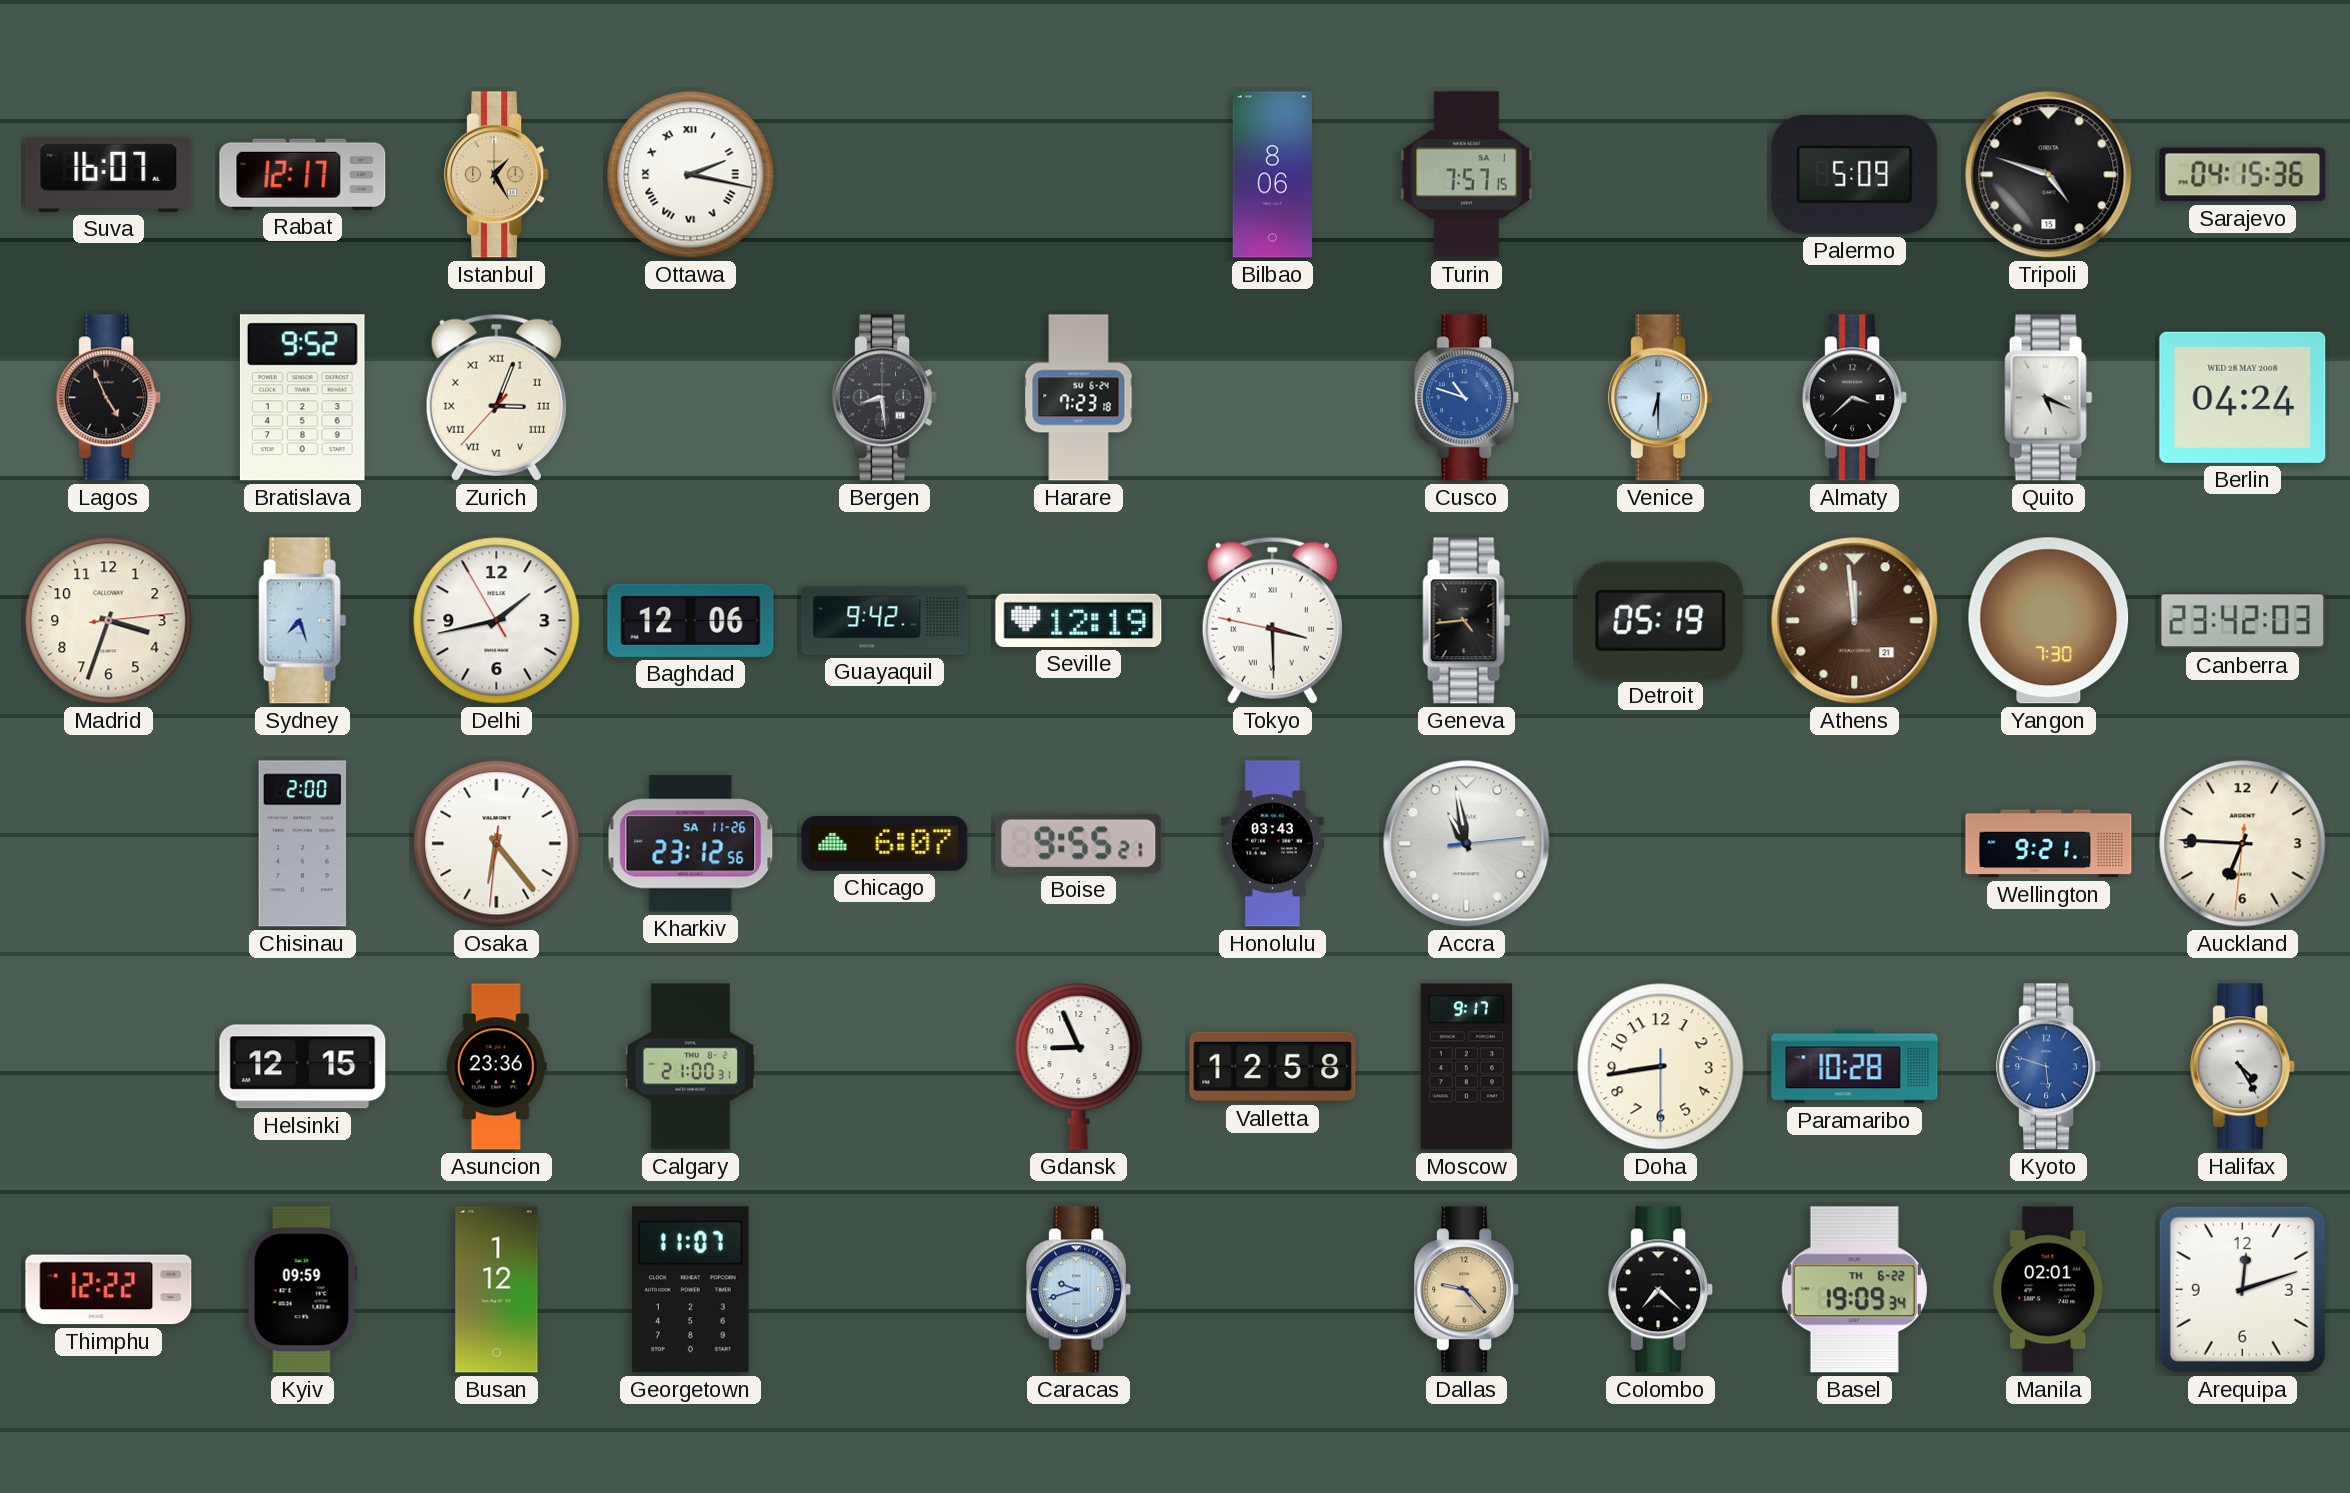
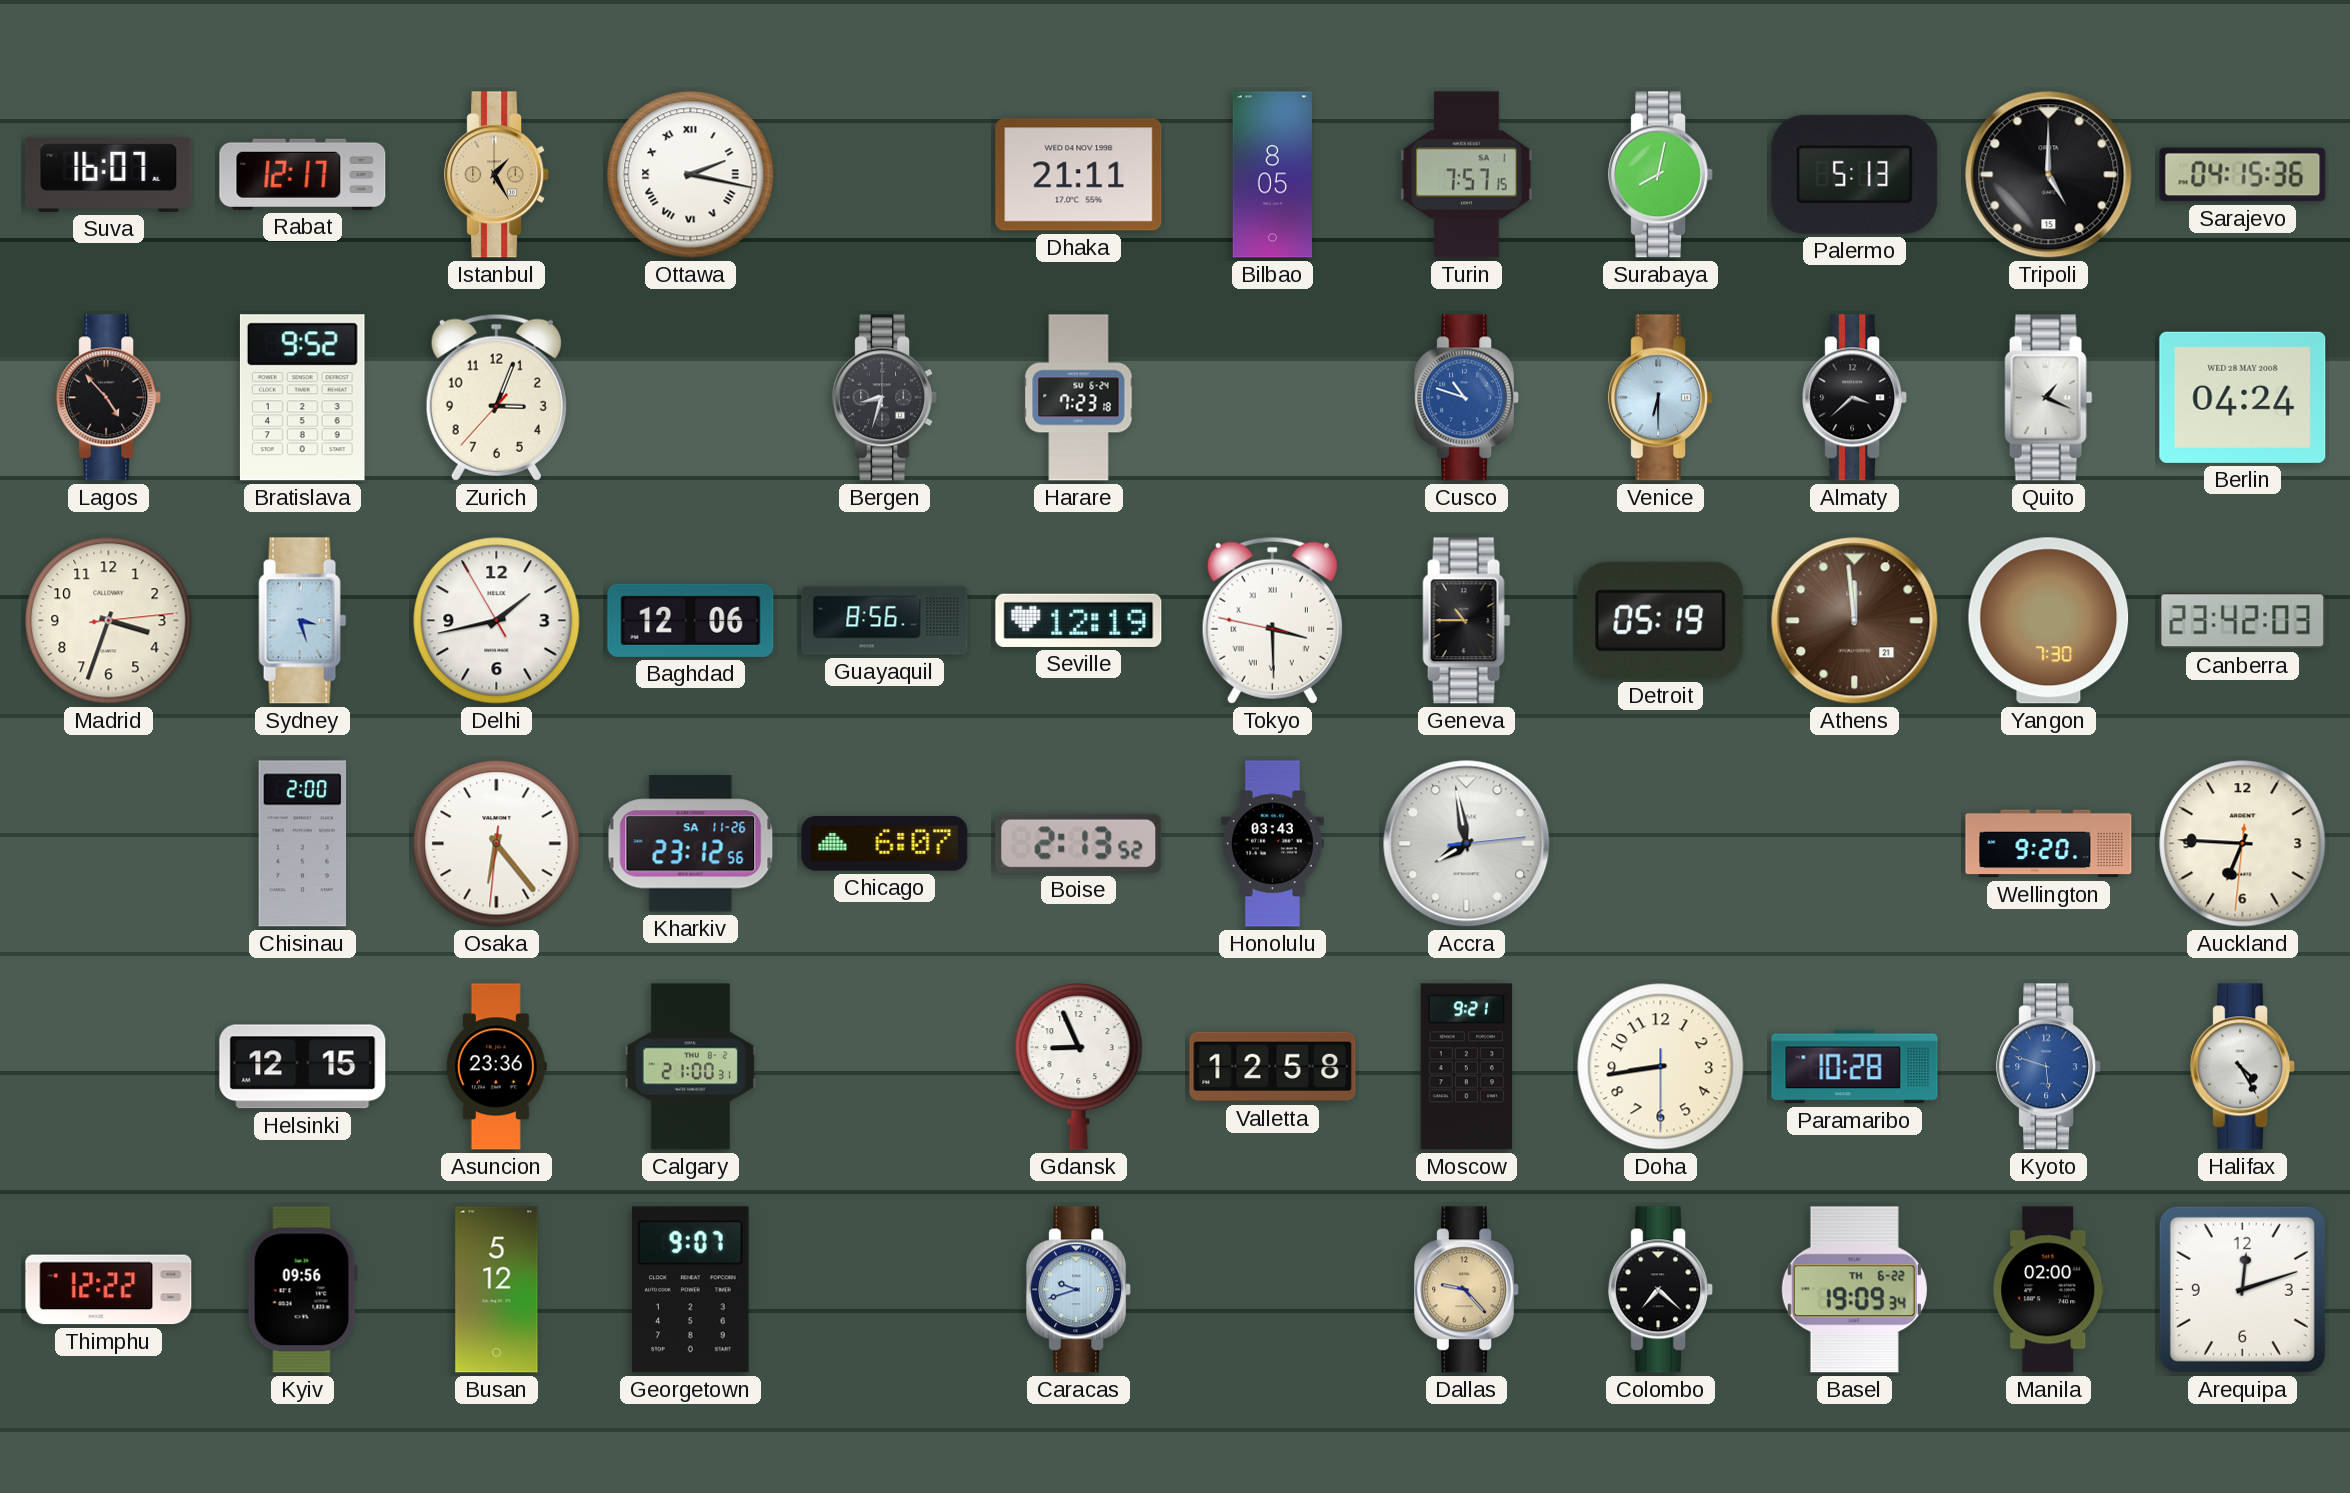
Dhaka: none -> 21:11 (1079, 175)
Bilbao: 8:06 -> 8:05 (1272, 175)
Surabaya: none -> 8:02 (1661, 175)
Palermo: 5:09 -> 5:13 (1855, 174)
Tripoli: 4:48 -> 5:00 (2049, 175)
Lagos: 4:56 -> 4:53 (109, 398)
Zurich numerals: Roman -> Arabic (496, 397)
Bergen: 8:29 -> 8:33 (885, 398)
Quito: 5:19 -> 1:19 (2049, 398)
Sydney: 7:27 -> 3:27 (303, 621)
Guayaquil: 9:42 -> 8:56 (885, 621)
Geneva: 4:44 -> 10:45 (1467, 621)
Boise: 9:55 -> 2:13 (1079, 843)
Accra: 10:58 -> 7:58 (1467, 844)
Wellington: 9:21 -> 9:20 (2049, 844)
Moscow: 9:17 -> 9:21 (1467, 1067)
Kyiv: 09:59 -> 09:56 (302, 1290)
Busan: 1:12 -> 5:12 (497, 1290)
Georgetown: 11:07 -> 9:07 (691, 1290)
Manila: 02:01 -> 02:00 (2049, 1290)
